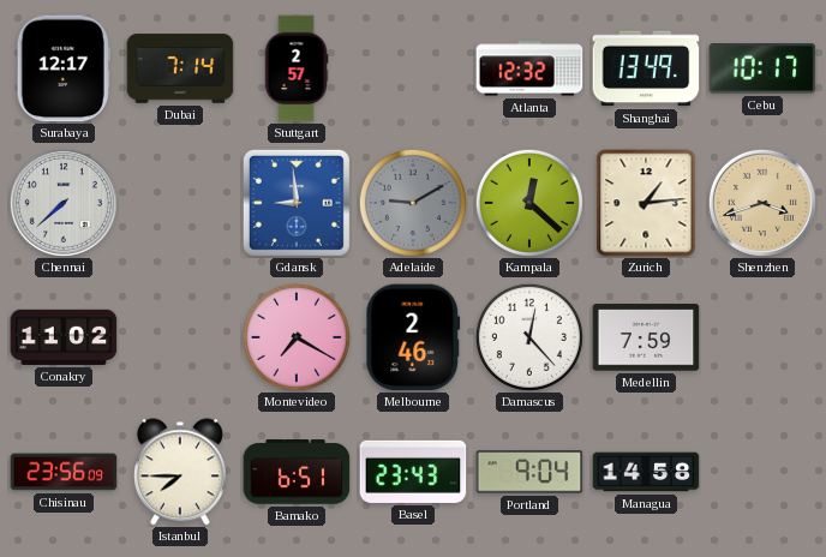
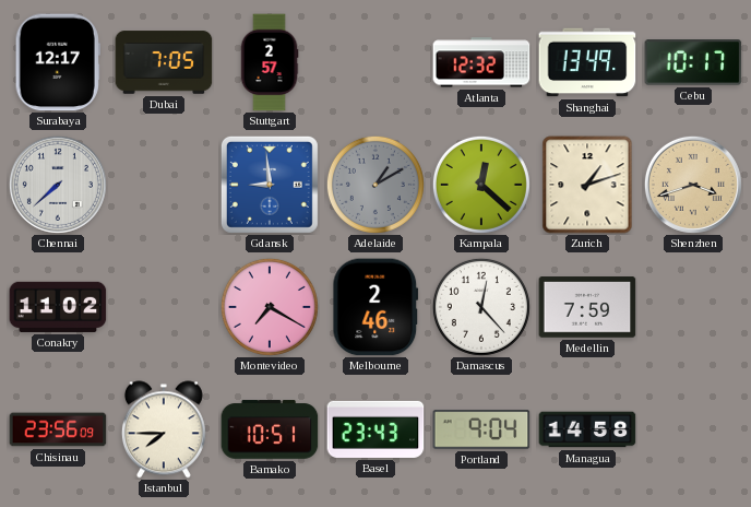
Dubai: 7:14 -> 7:05 (164, 62)
Adelaide: 9:10 -> 1:10 (375, 185)
Zurich: 1:14 -> 1:12 (587, 185)
Bamako: 6:51 -> 10:51 (270, 429)
